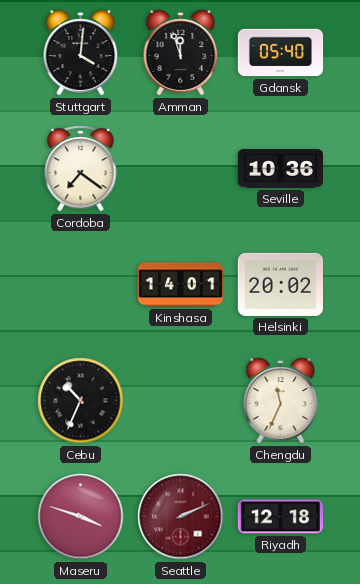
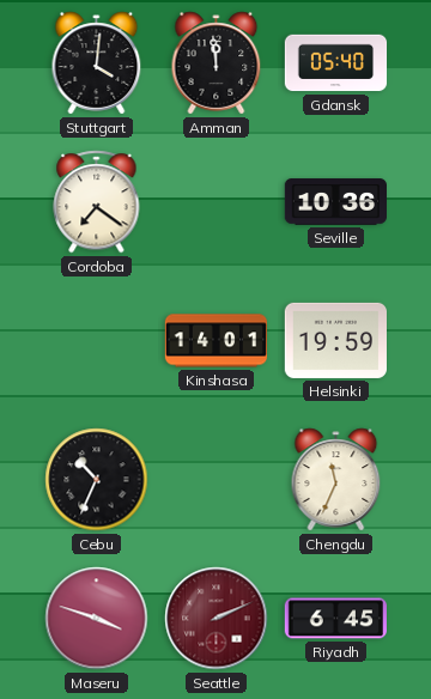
Amman: 11:57 -> 11:59 (217, 63)
Helsinki: 20:02 -> 19:59 (335, 340)
Riyadh: 12:18 -> 6:45 (335, 619)
